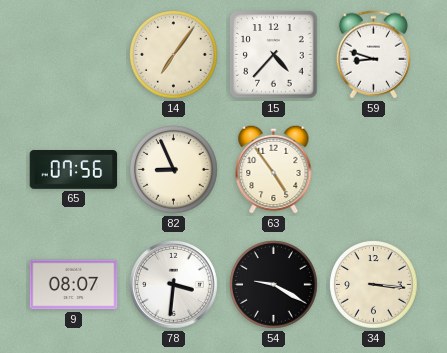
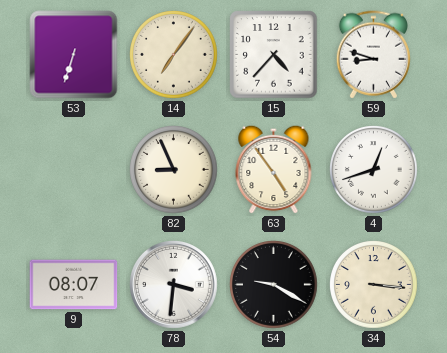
53: none -> 6:33 (74, 55)
65: 07:56 -> none (74, 170)
4: none -> 12:42 (374, 170)
